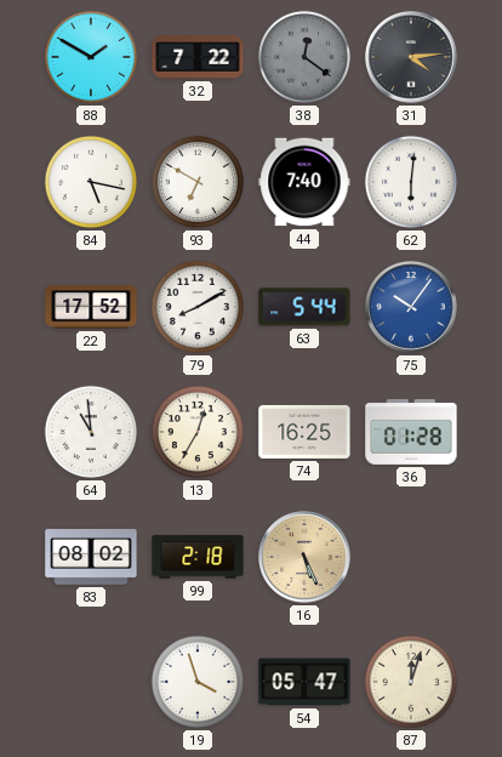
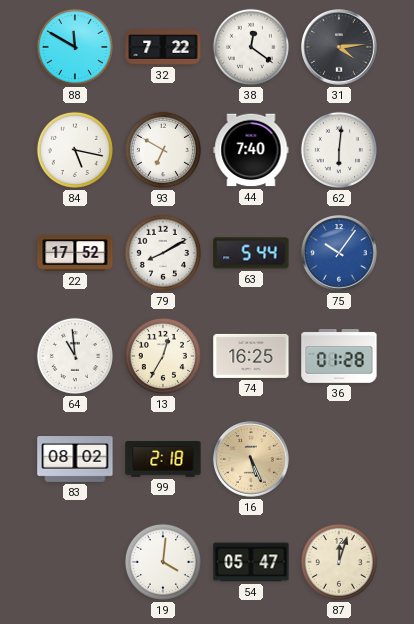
88: 1:50 -> 11:50 (75, 47)
38 dial: grey -> white (251, 47)
19: 3:57 -> 4:01 (163, 562)
